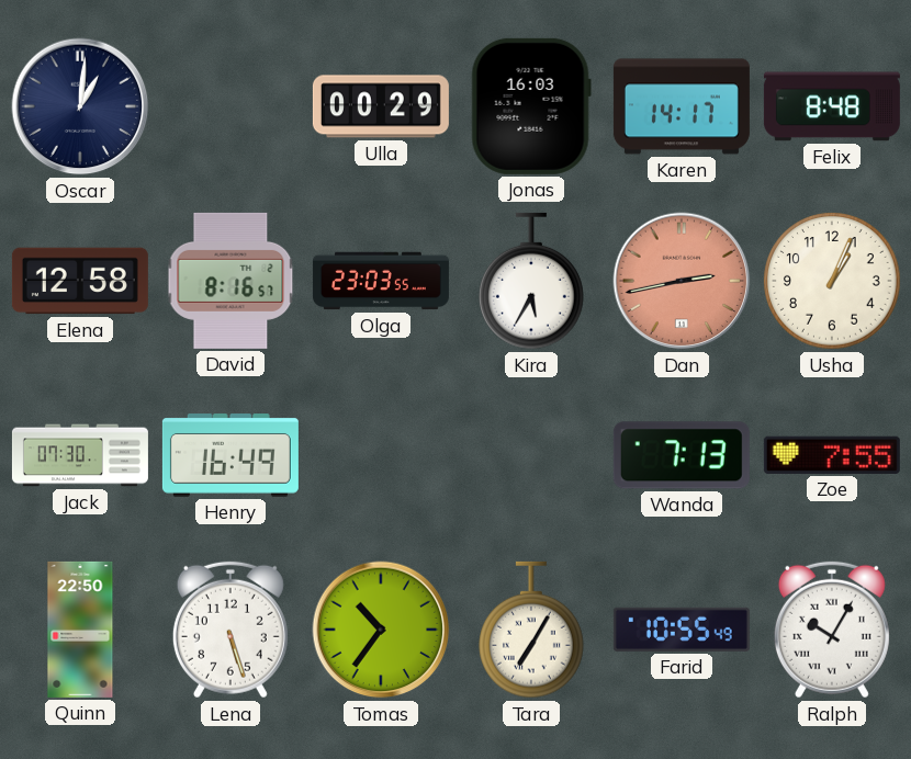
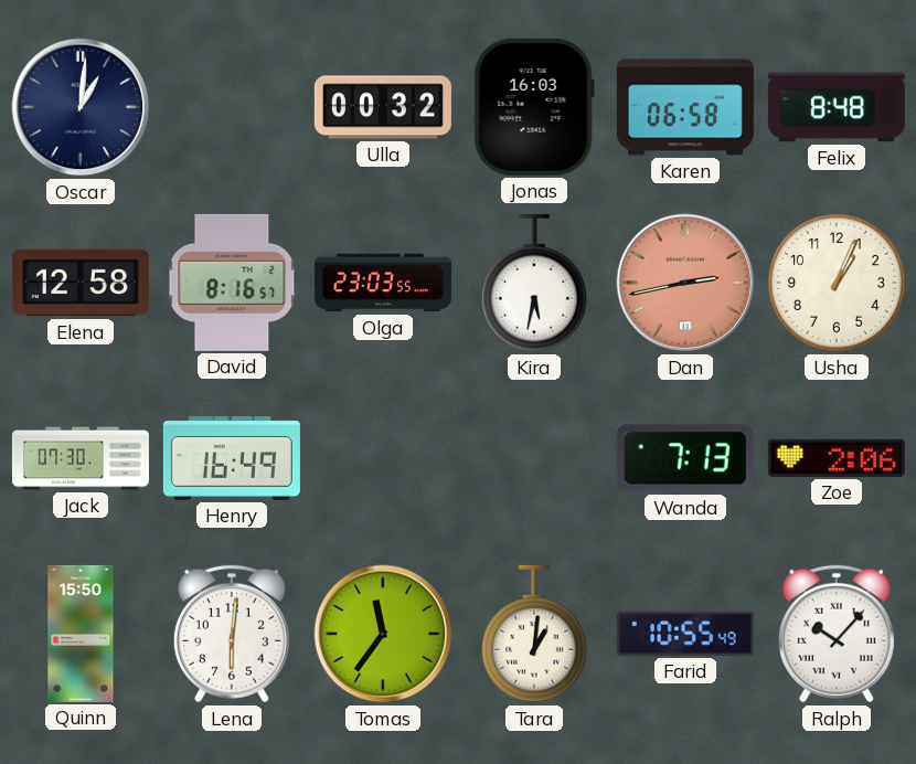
Ulla: 00:29 -> 00:32 (383, 107)
Karen: 14:17 -> 06:58 (685, 107)
Kira: 5:35 -> 5:32 (535, 283)
Zoe: 7:55 -> 2:06 (837, 458)
Quinn: 22:50 -> 15:50 (81, 634)
Lena: 5:27 -> 6:01 (232, 634)
Tomas: 10:36 -> 11:36 (383, 634)
Tara: 7:05 -> 1:01 (535, 634)
Ralph: 10:05 -> 10:07 (837, 634)
